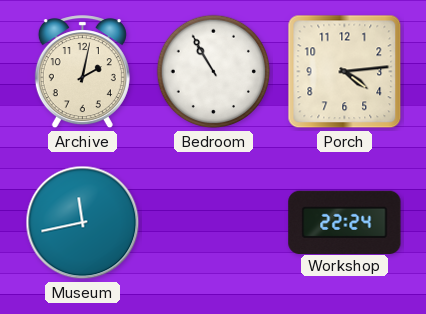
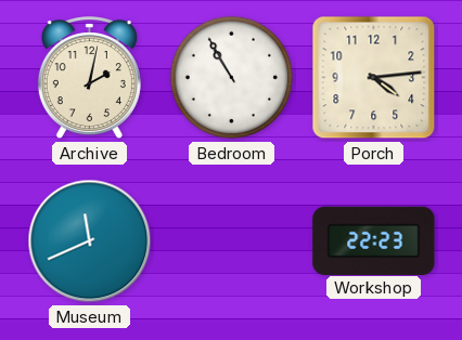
Museum: 11:43 -> 11:41 (90, 241)
Workshop: 22:24 -> 22:23 (374, 240)
